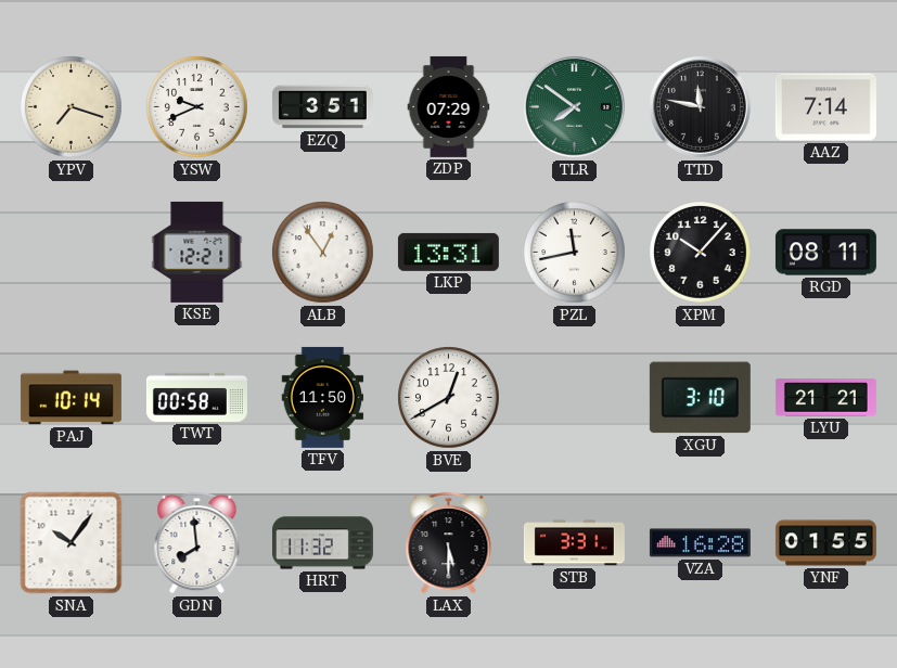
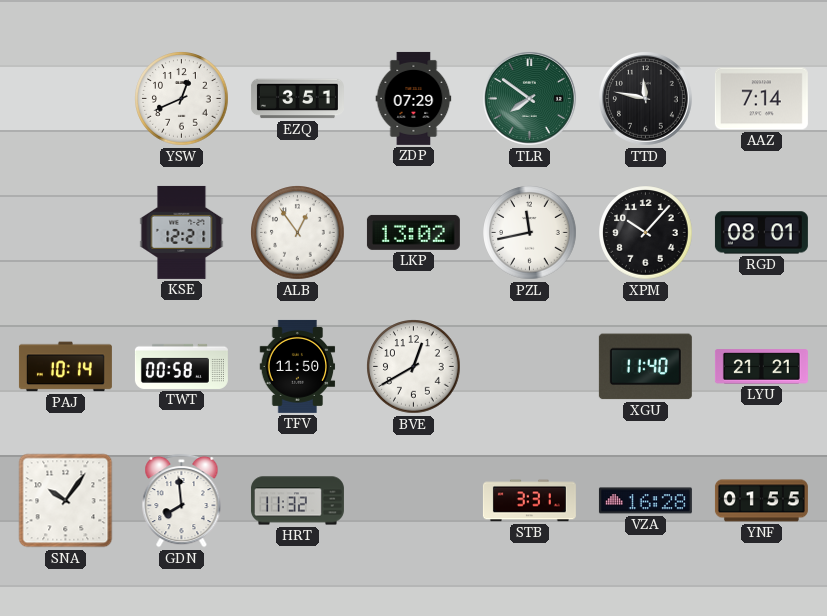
YPV: 7:18 -> none (72, 107)
YSW: 9:41 -> 12:41 (182, 99)
LKP: 13:31 -> 13:02 (413, 232)
RGD: 08:11 -> 08:01 (761, 233)
XGU: 3:10 -> 11:40 (645, 367)
LAX: 5:30 -> none (449, 542)
